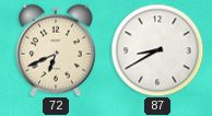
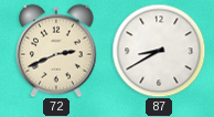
72: 6:41 -> 2:41 (57, 51)
